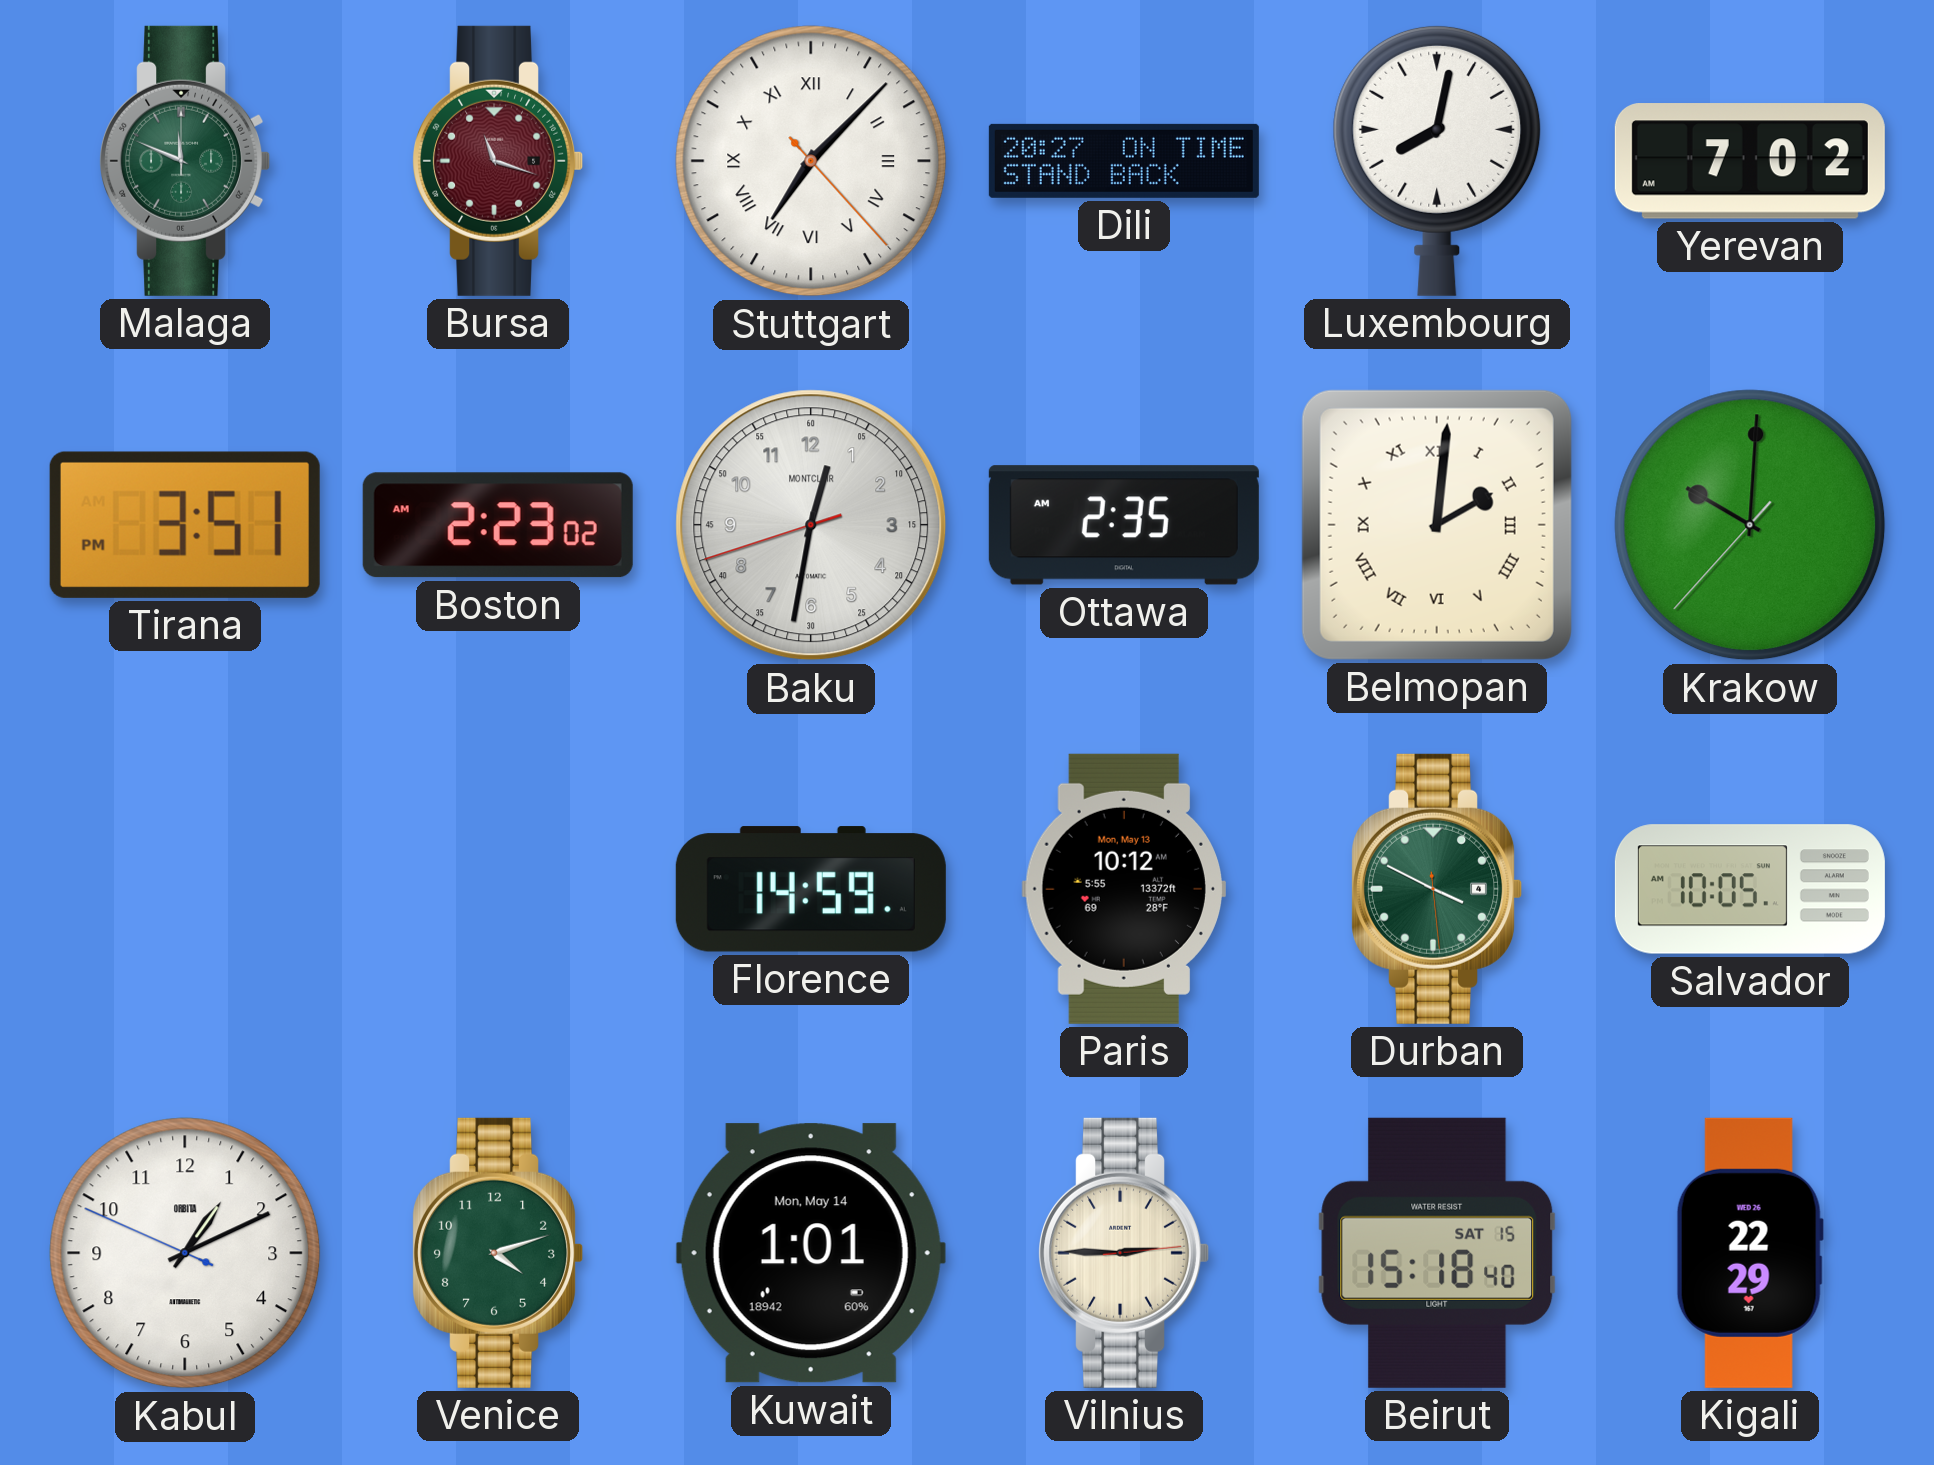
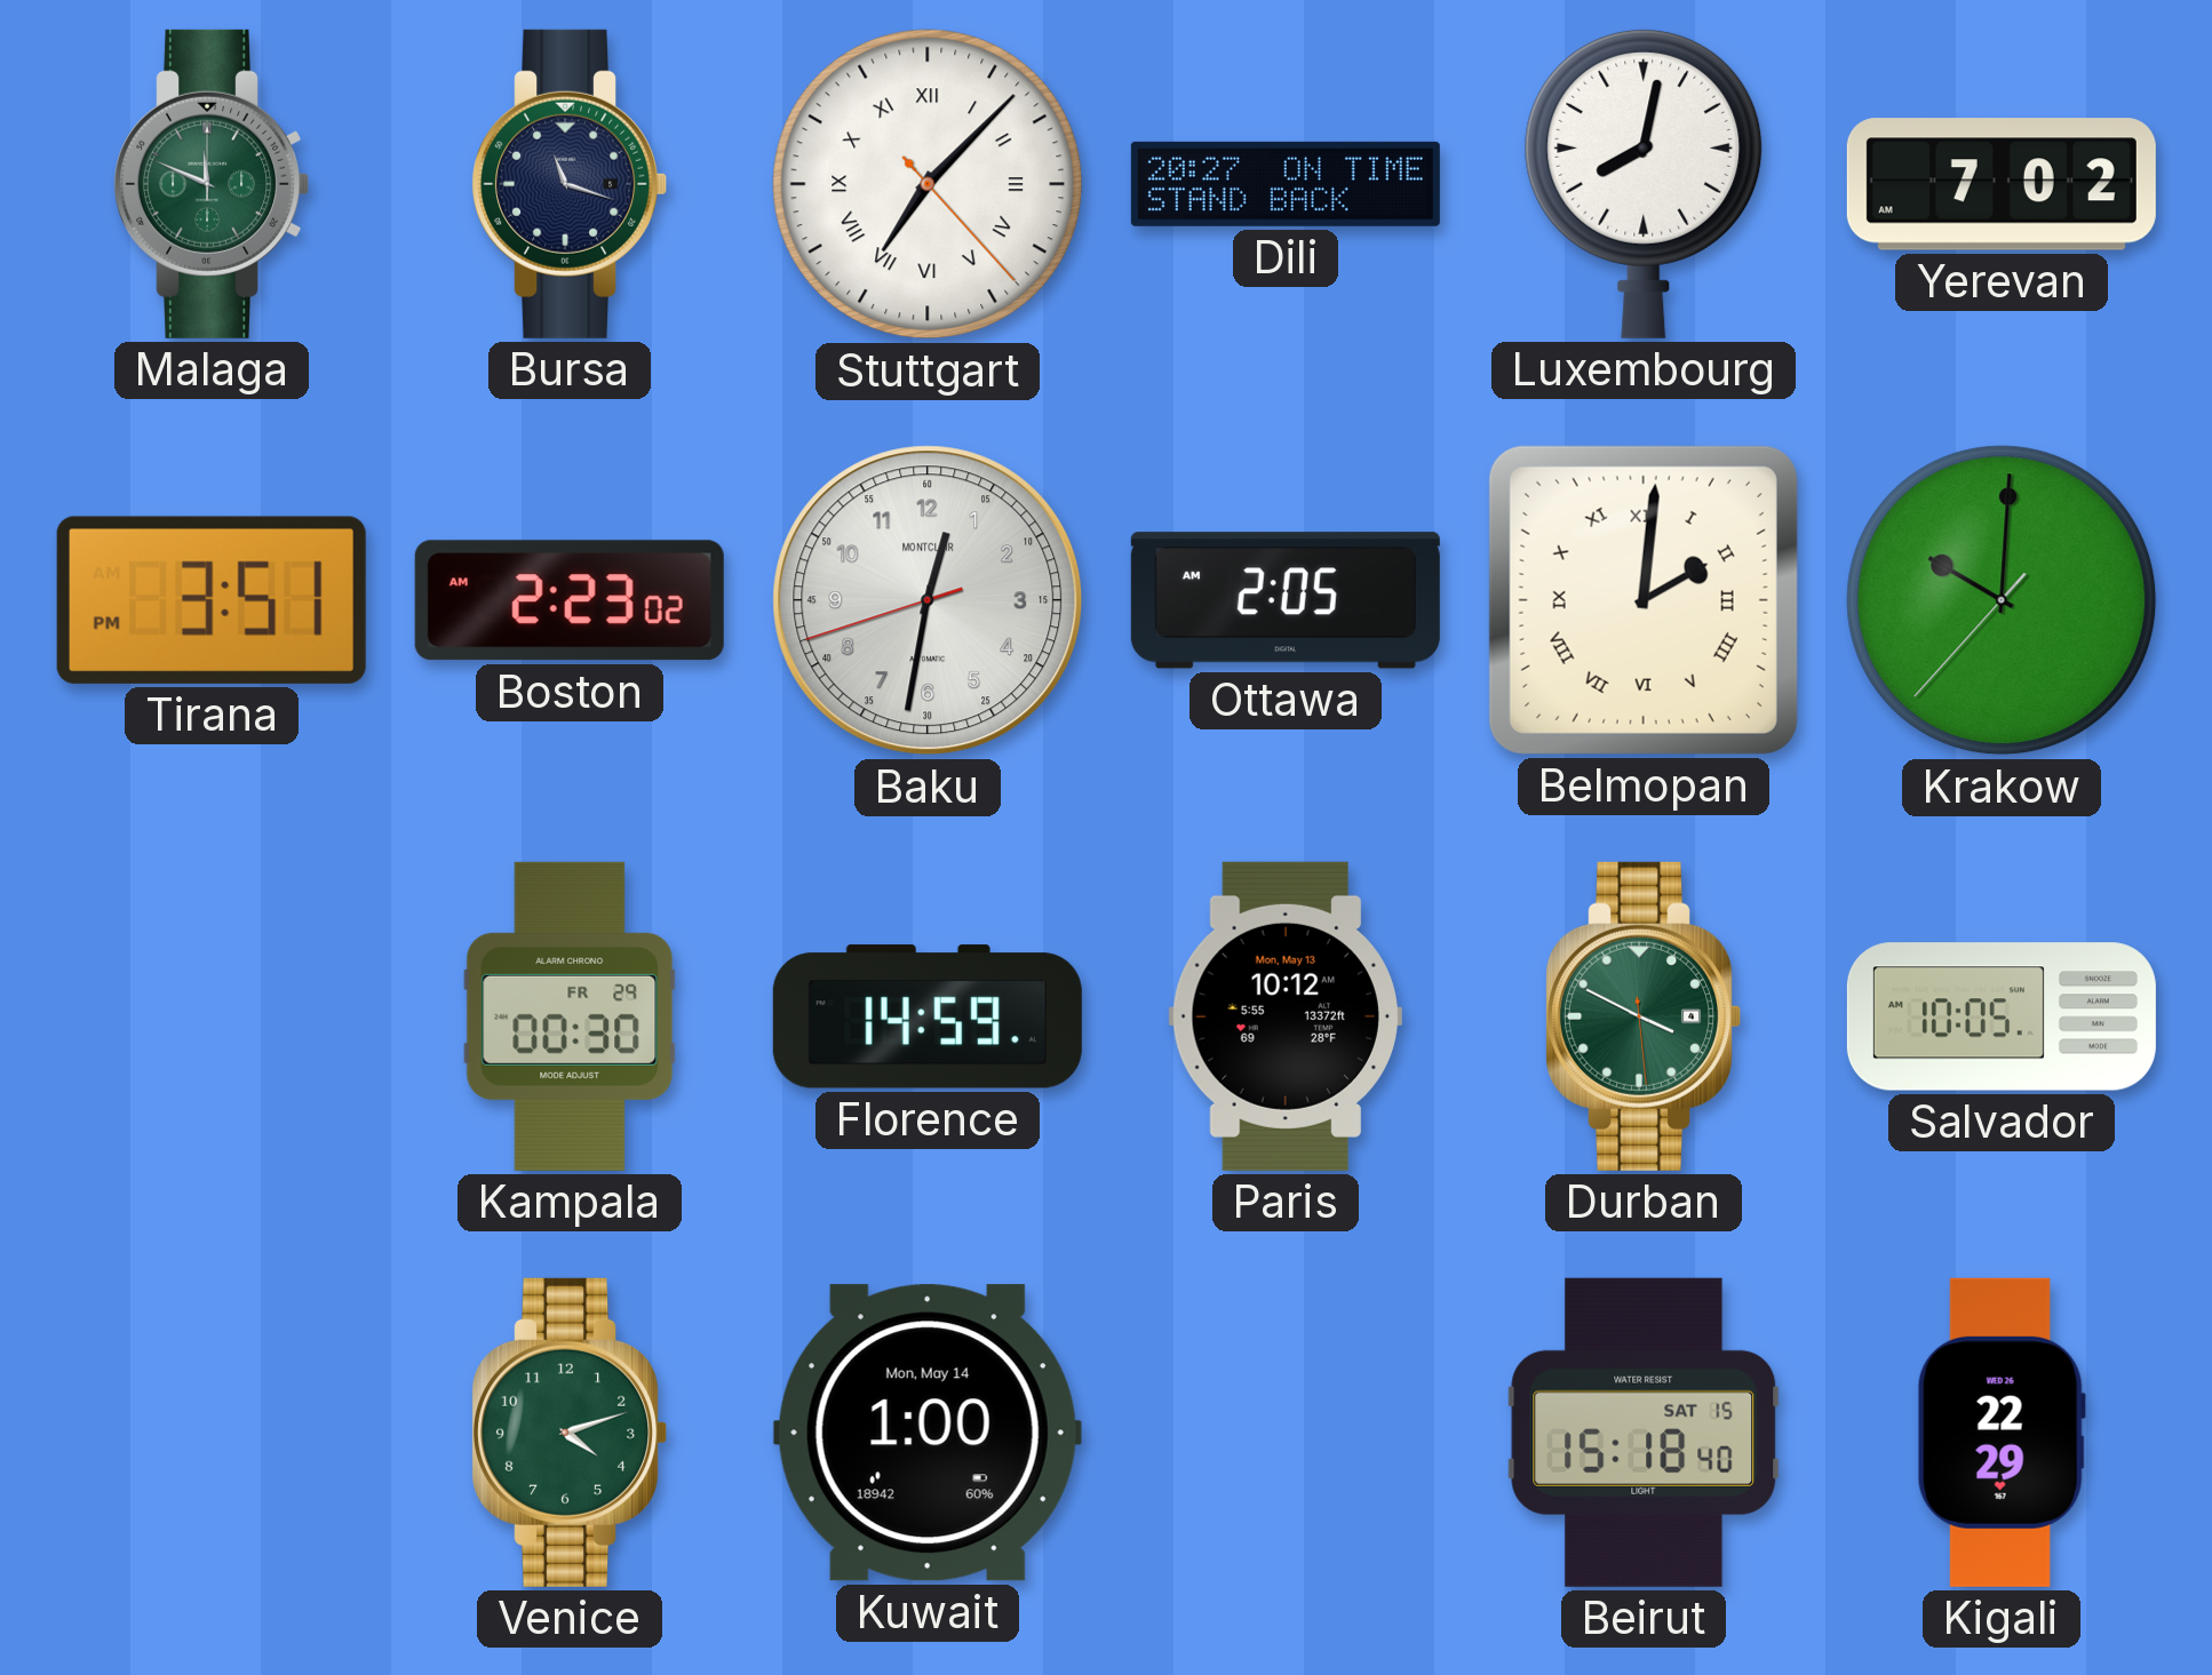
Bursa dial: burgundy -> navy (570, 184)
Ottawa: 2:35 -> 2:05 (1286, 600)
Kampala: none -> 00:30 (570, 1016)
Kabul: 1:10 -> none (185, 1253)
Kuwait: 1:01 -> 1:00 (928, 1433)
Vilnius: 2:45 -> none (1124, 1253)
